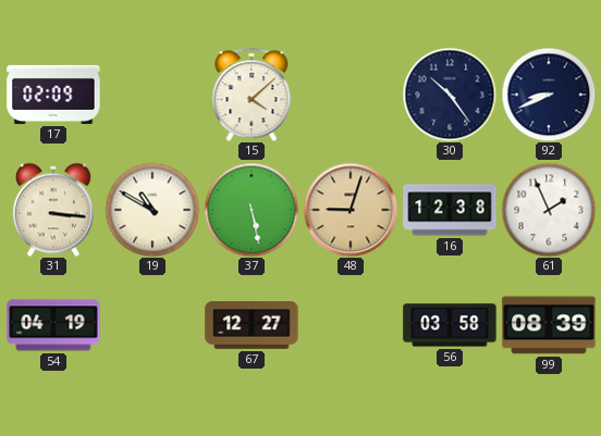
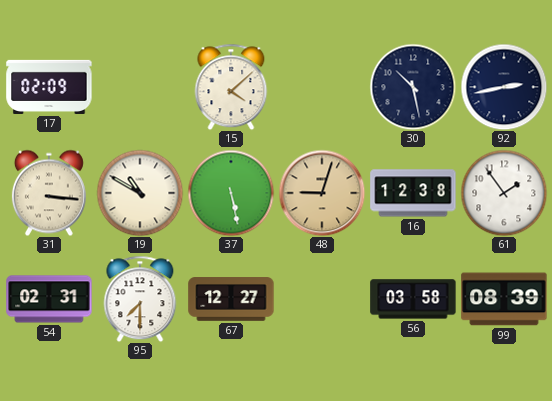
30: 10:24 -> 10:28 (413, 87)
92: 8:41 -> 2:43 (504, 87)
61: 1:56 -> 1:54 (504, 193)
54: 04:19 -> 02:31 (49, 299)
95: none -> 7:30 (140, 299)
